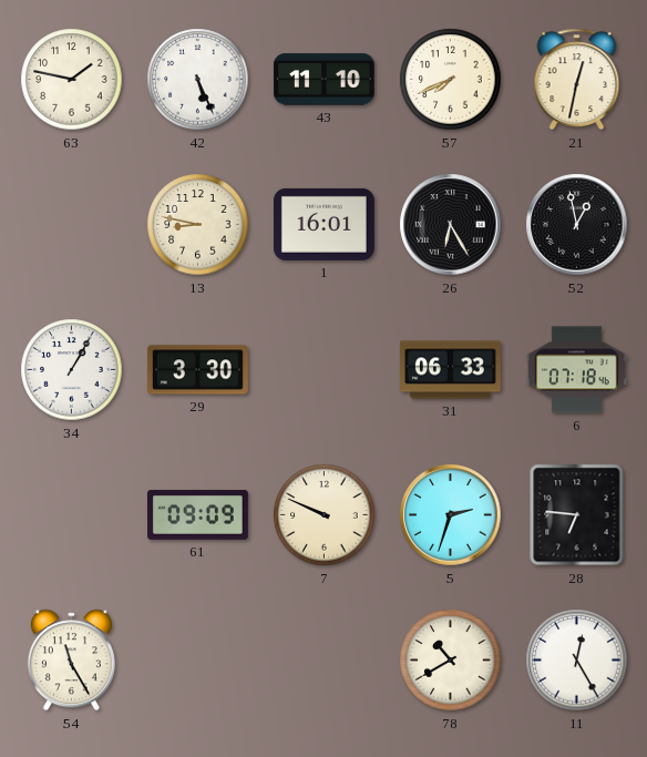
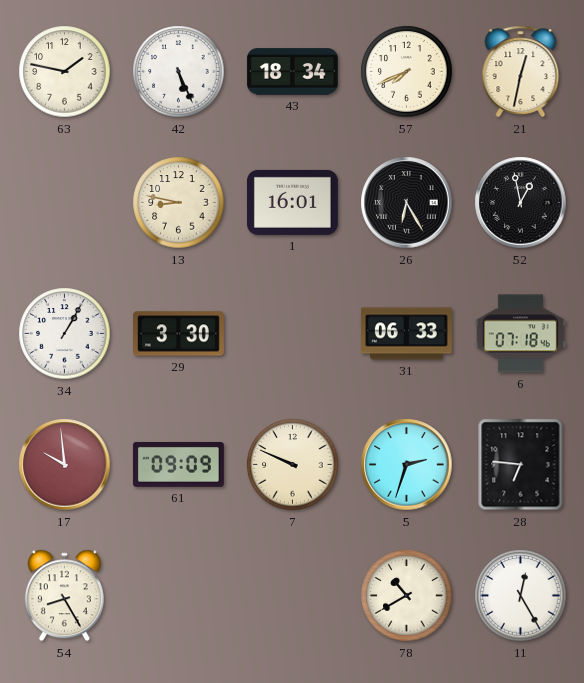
43: 11:10 -> 18:34 (292, 72)
17: none -> 9:59 (65, 465)
54: 11:25 -> 8:25 (64, 596)
